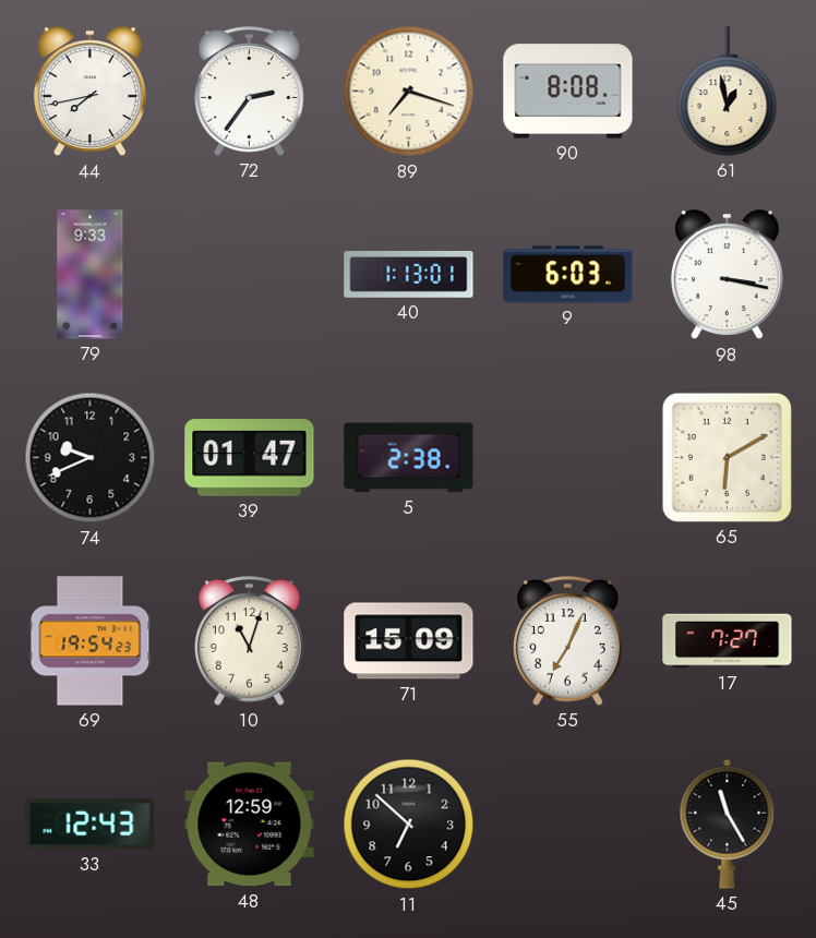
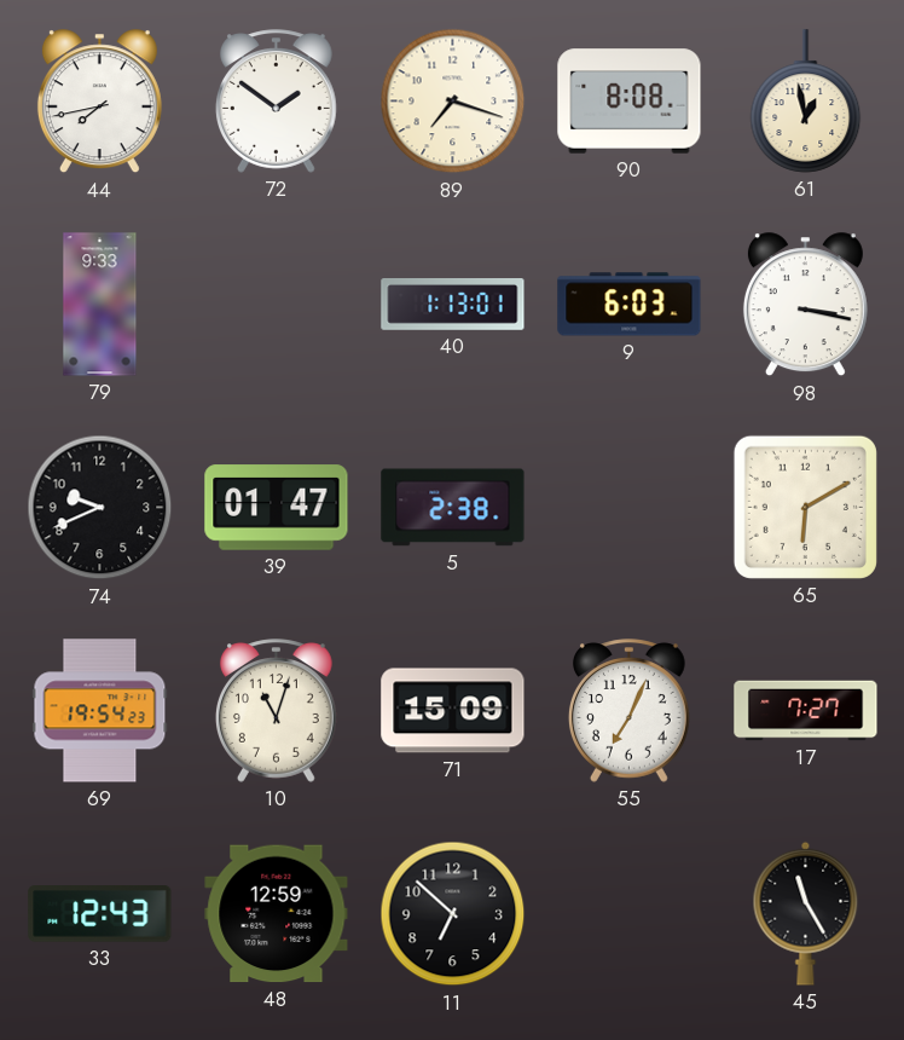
72: 2:36 -> 1:51 (276, 102)
